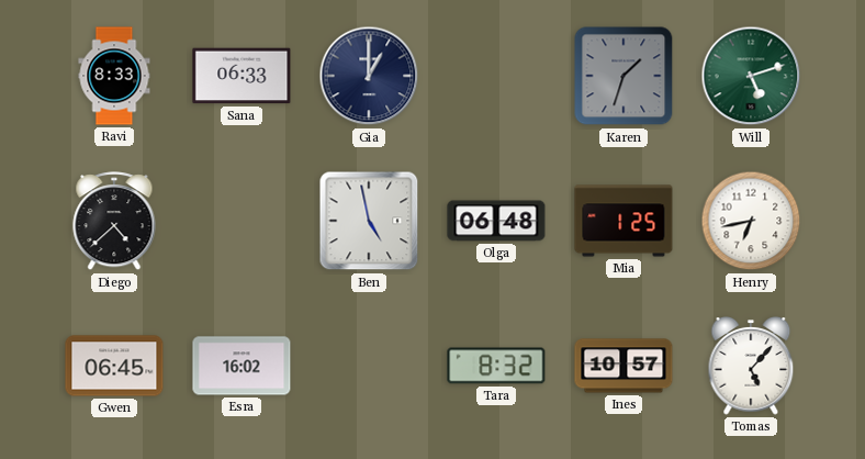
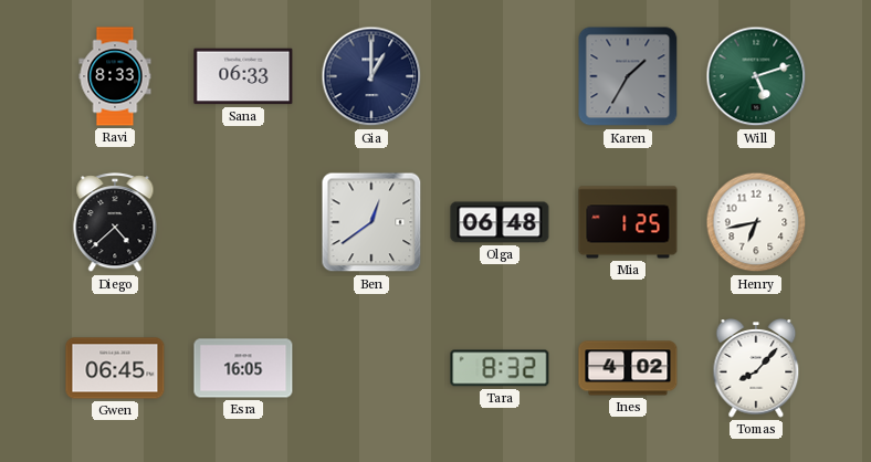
Karen: 1:33 -> 1:35 (628, 76)
Ben: 4:58 -> 12:39 (371, 222)
Esra: 16:02 -> 16:05 (243, 368)
Ines: 10:57 -> 4:02 (628, 368)
Tomas: 5:07 -> 8:07 (756, 368)
